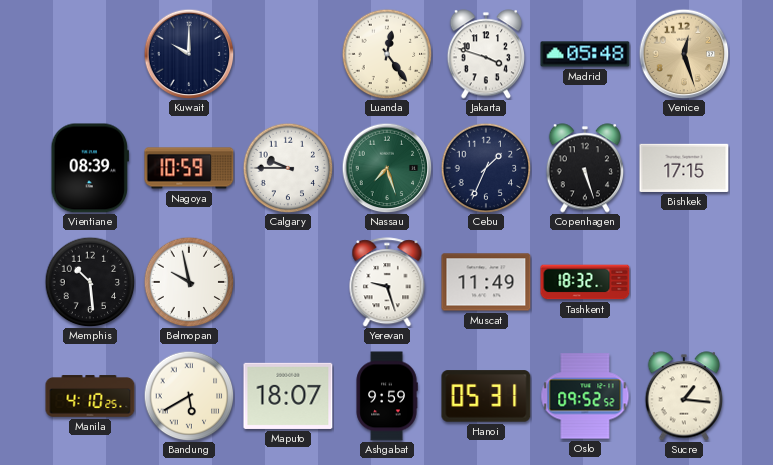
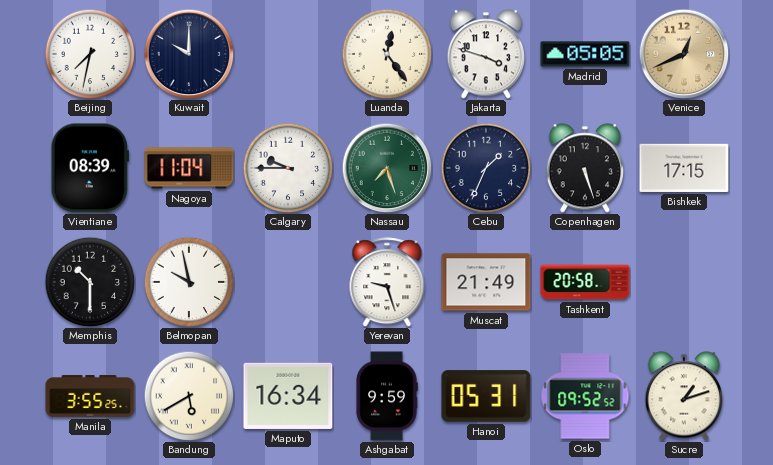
Beijing: none -> 7:32 (90, 54)
Madrid: 05:48 -> 05:05 (585, 54)
Venice: 12:27 -> 12:41 (684, 54)
Nagoya: 10:59 -> 11:04 (189, 168)
Memphis: 10:29 -> 10:30 (90, 282)
Muscat: 11:49 -> 21:49 (486, 282)
Tashkent: 18:32 -> 20:58 (585, 282)
Manila: 4:10 -> 3:55 (90, 396)
Maputo: 18:07 -> 16:34 (288, 396)
Sucre: 1:16 -> 1:12 (683, 396)
